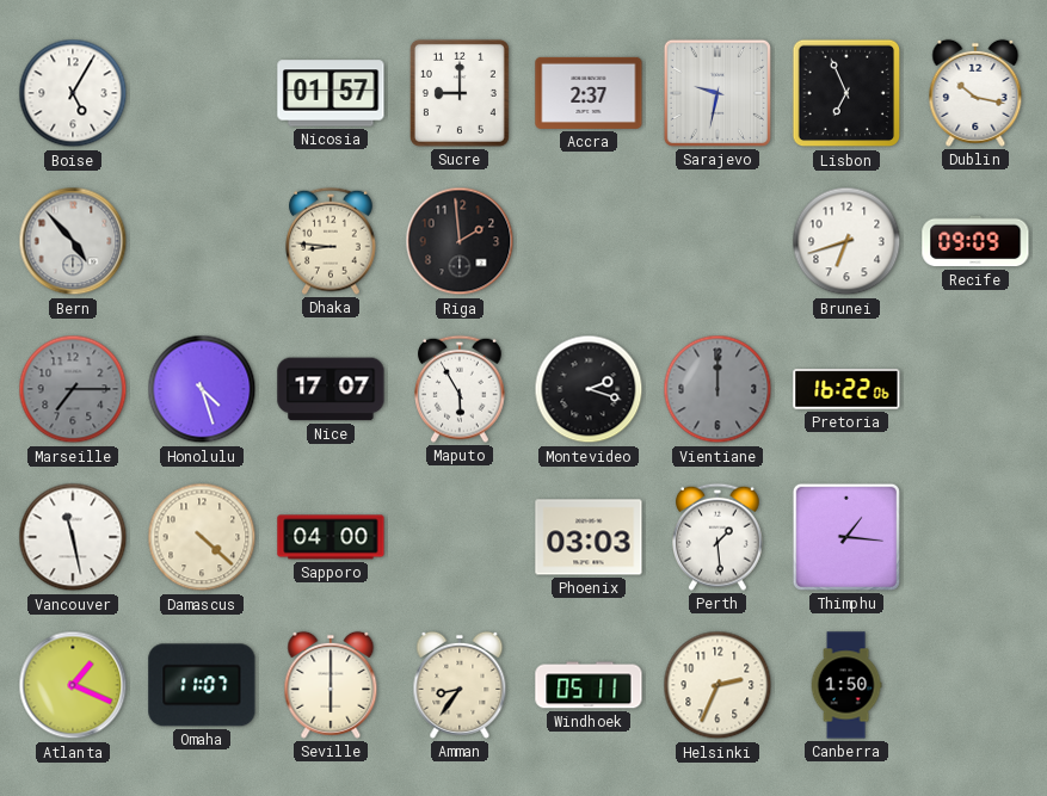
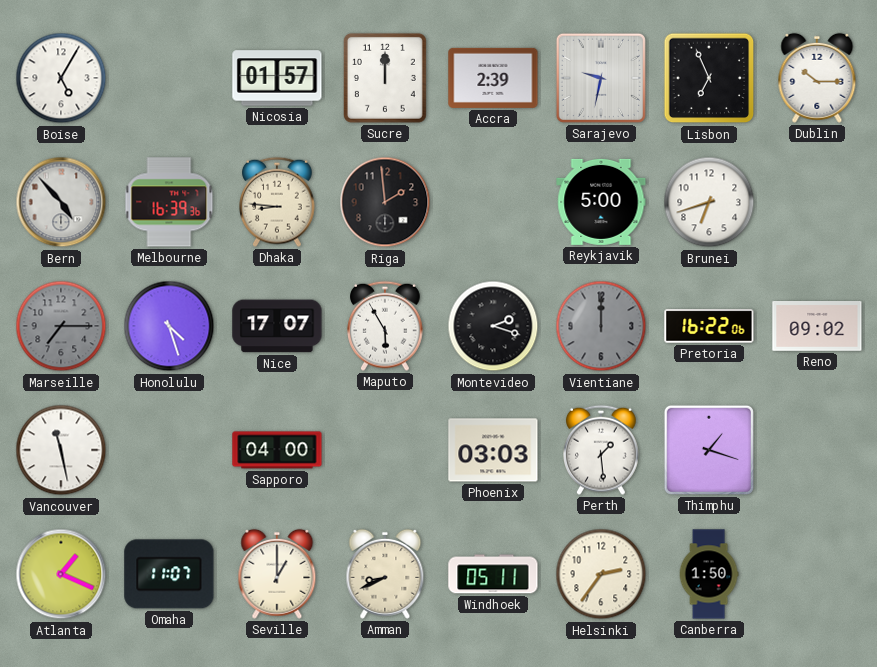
Sucre: 9:00 -> 12:00 (385, 78)
Accra: 2:37 -> 2:39 (493, 78)
Dublin: 10:17 -> 10:15 (817, 78)
Melbourne: none -> 16:39 (169, 202)
Reykjavik: none -> 5:00 (601, 202)
Recife: 09:09 -> none (975, 241)
Reno: none -> 09:02 (817, 327)
Damascus: 4:22 -> none (202, 537)
Thimphu: 1:16 -> 1:18 (709, 450)
Seville: 6:00 -> 1:00 (277, 574)
Amman: 8:36 -> 8:41 (385, 574)
Helsinki: 2:34 -> 2:36 (601, 574)
